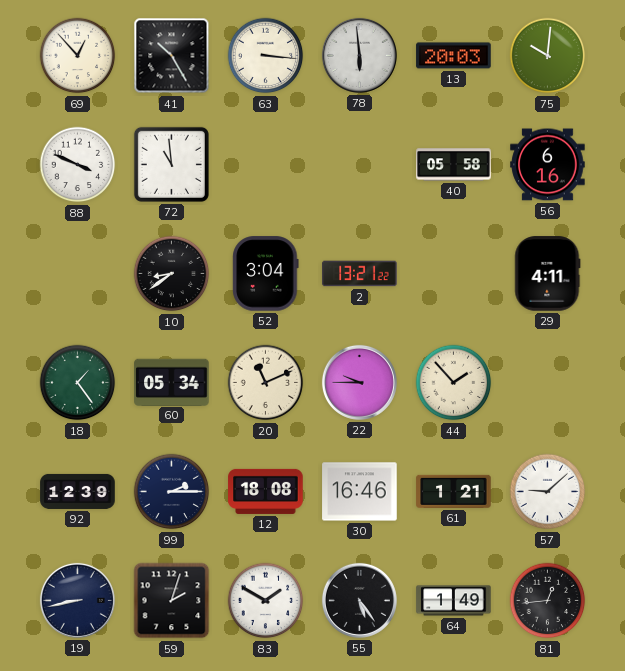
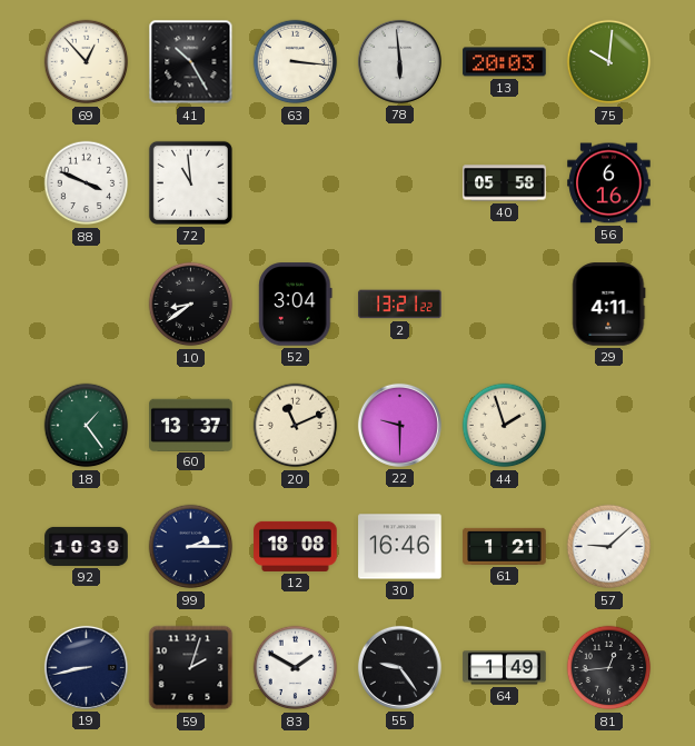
60: 05:34 -> 13:37 (191, 425)
22: 9:45 -> 9:30 (399, 425)
44: 1:53 -> 1:57 (505, 426)
92: 12:39 -> 10:39 (87, 546)
55: 5:24 -> 9:24 (399, 667)
